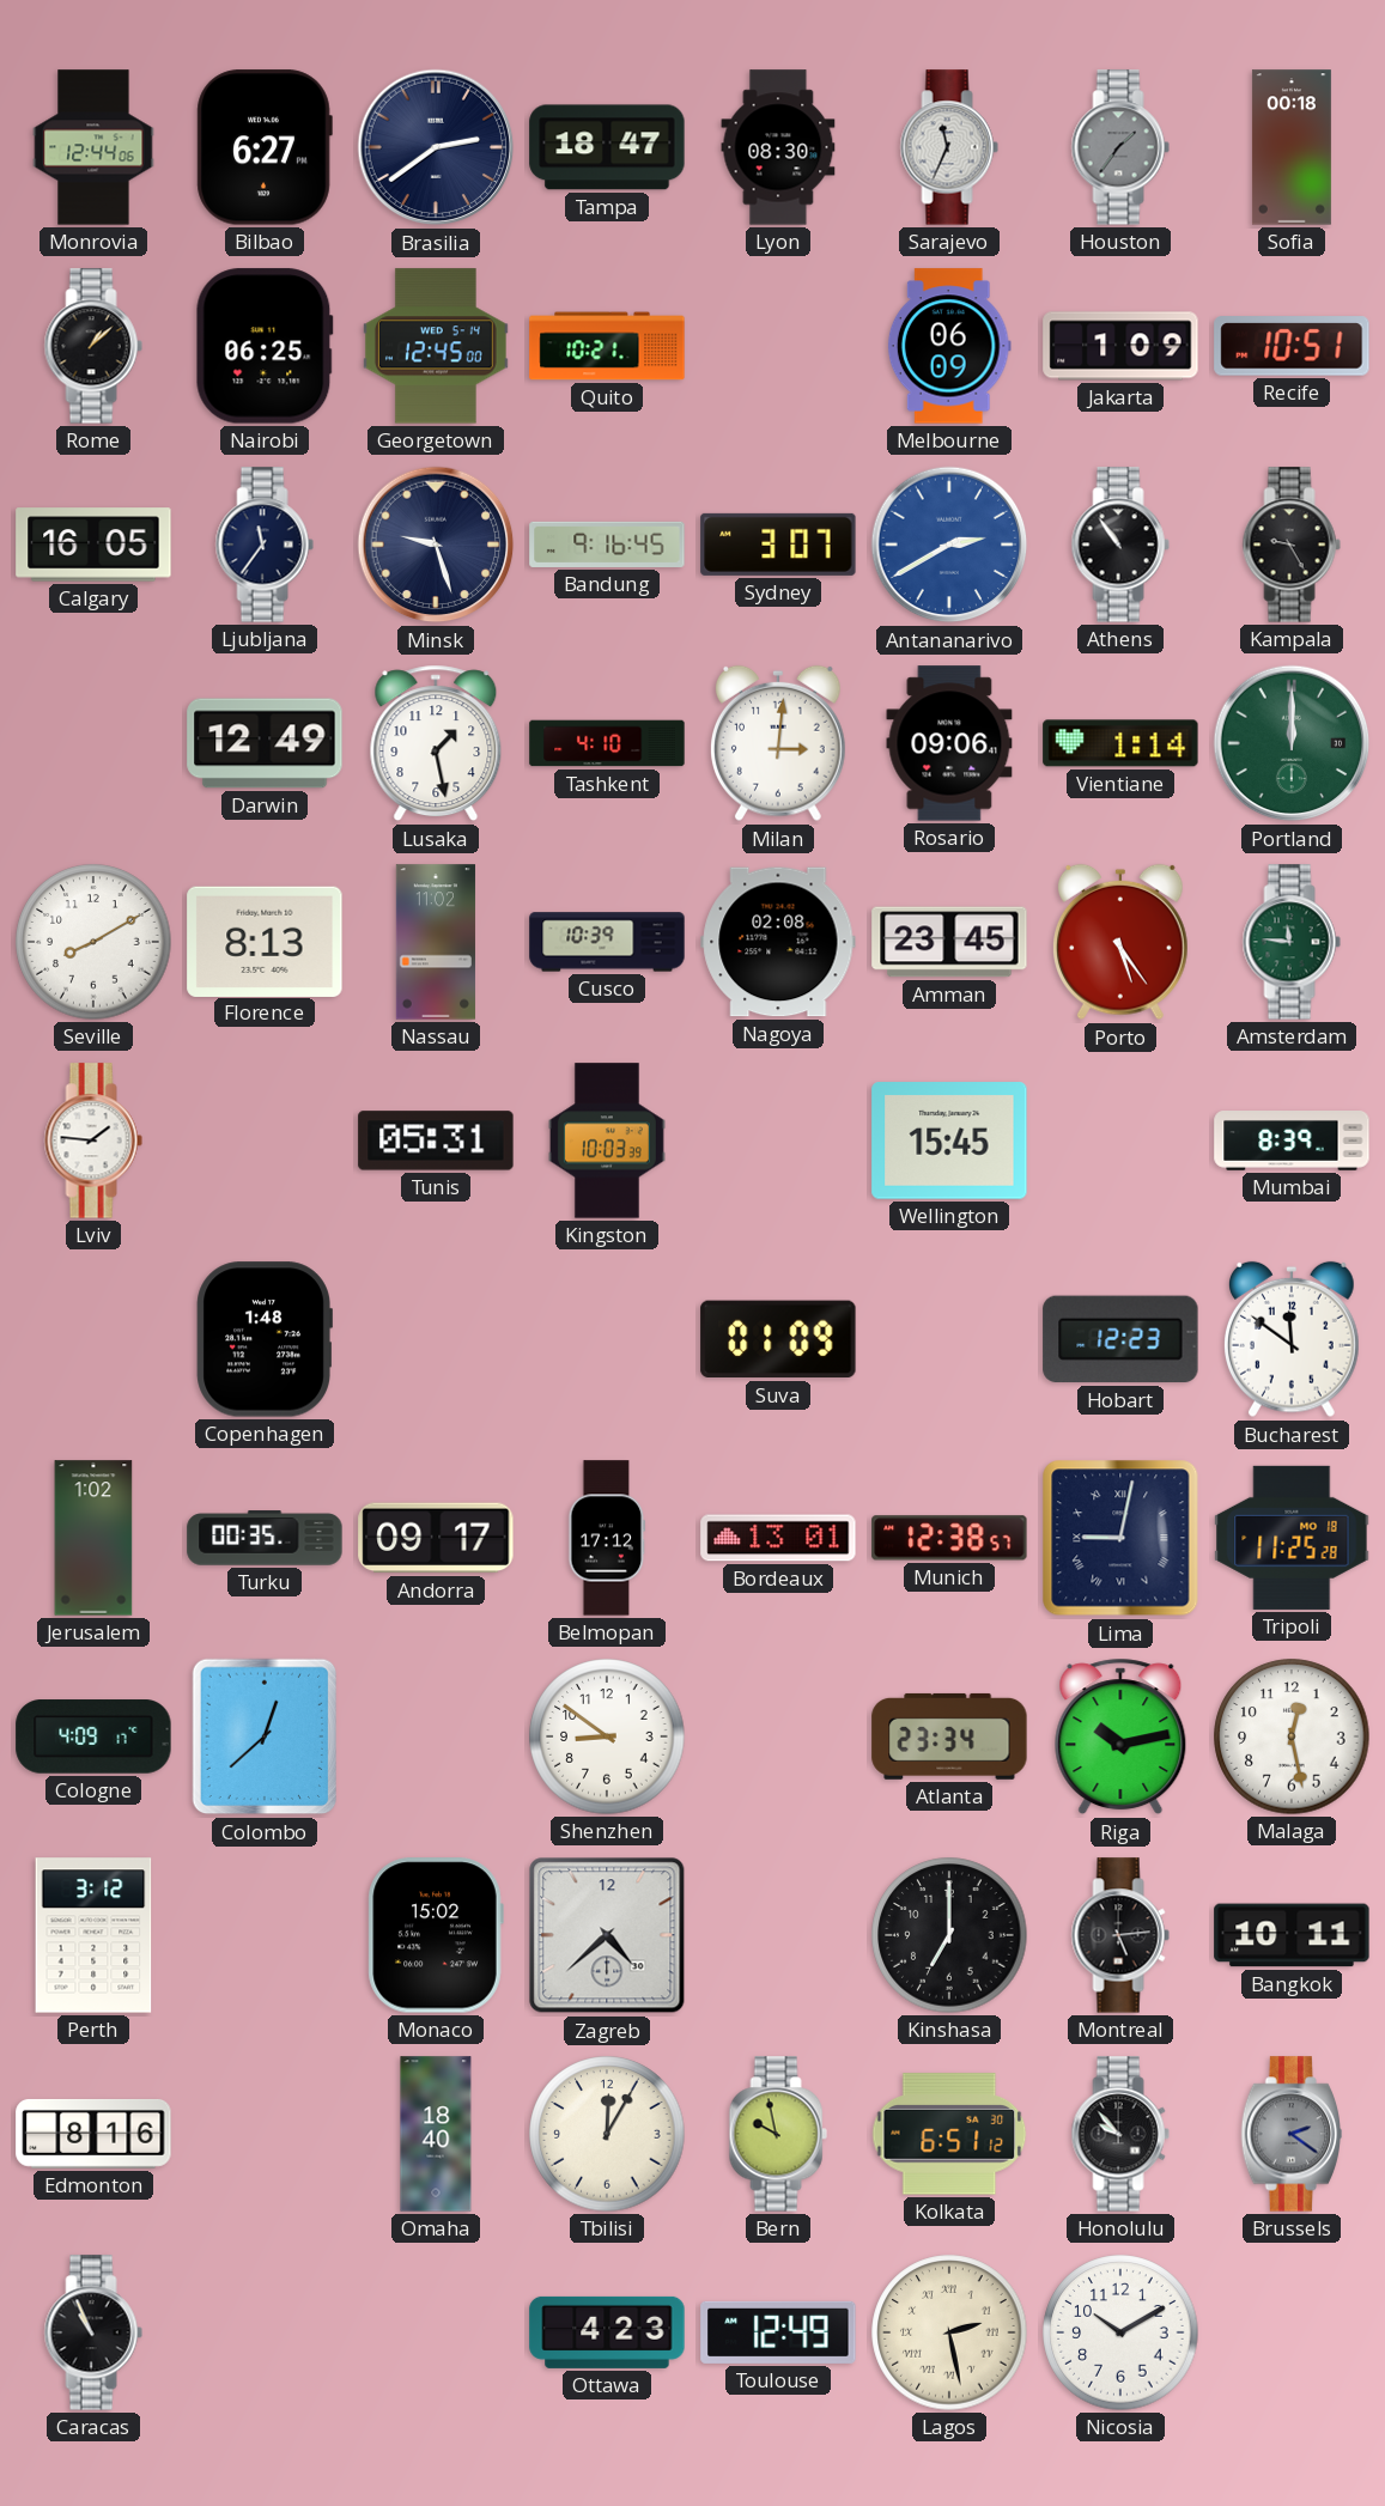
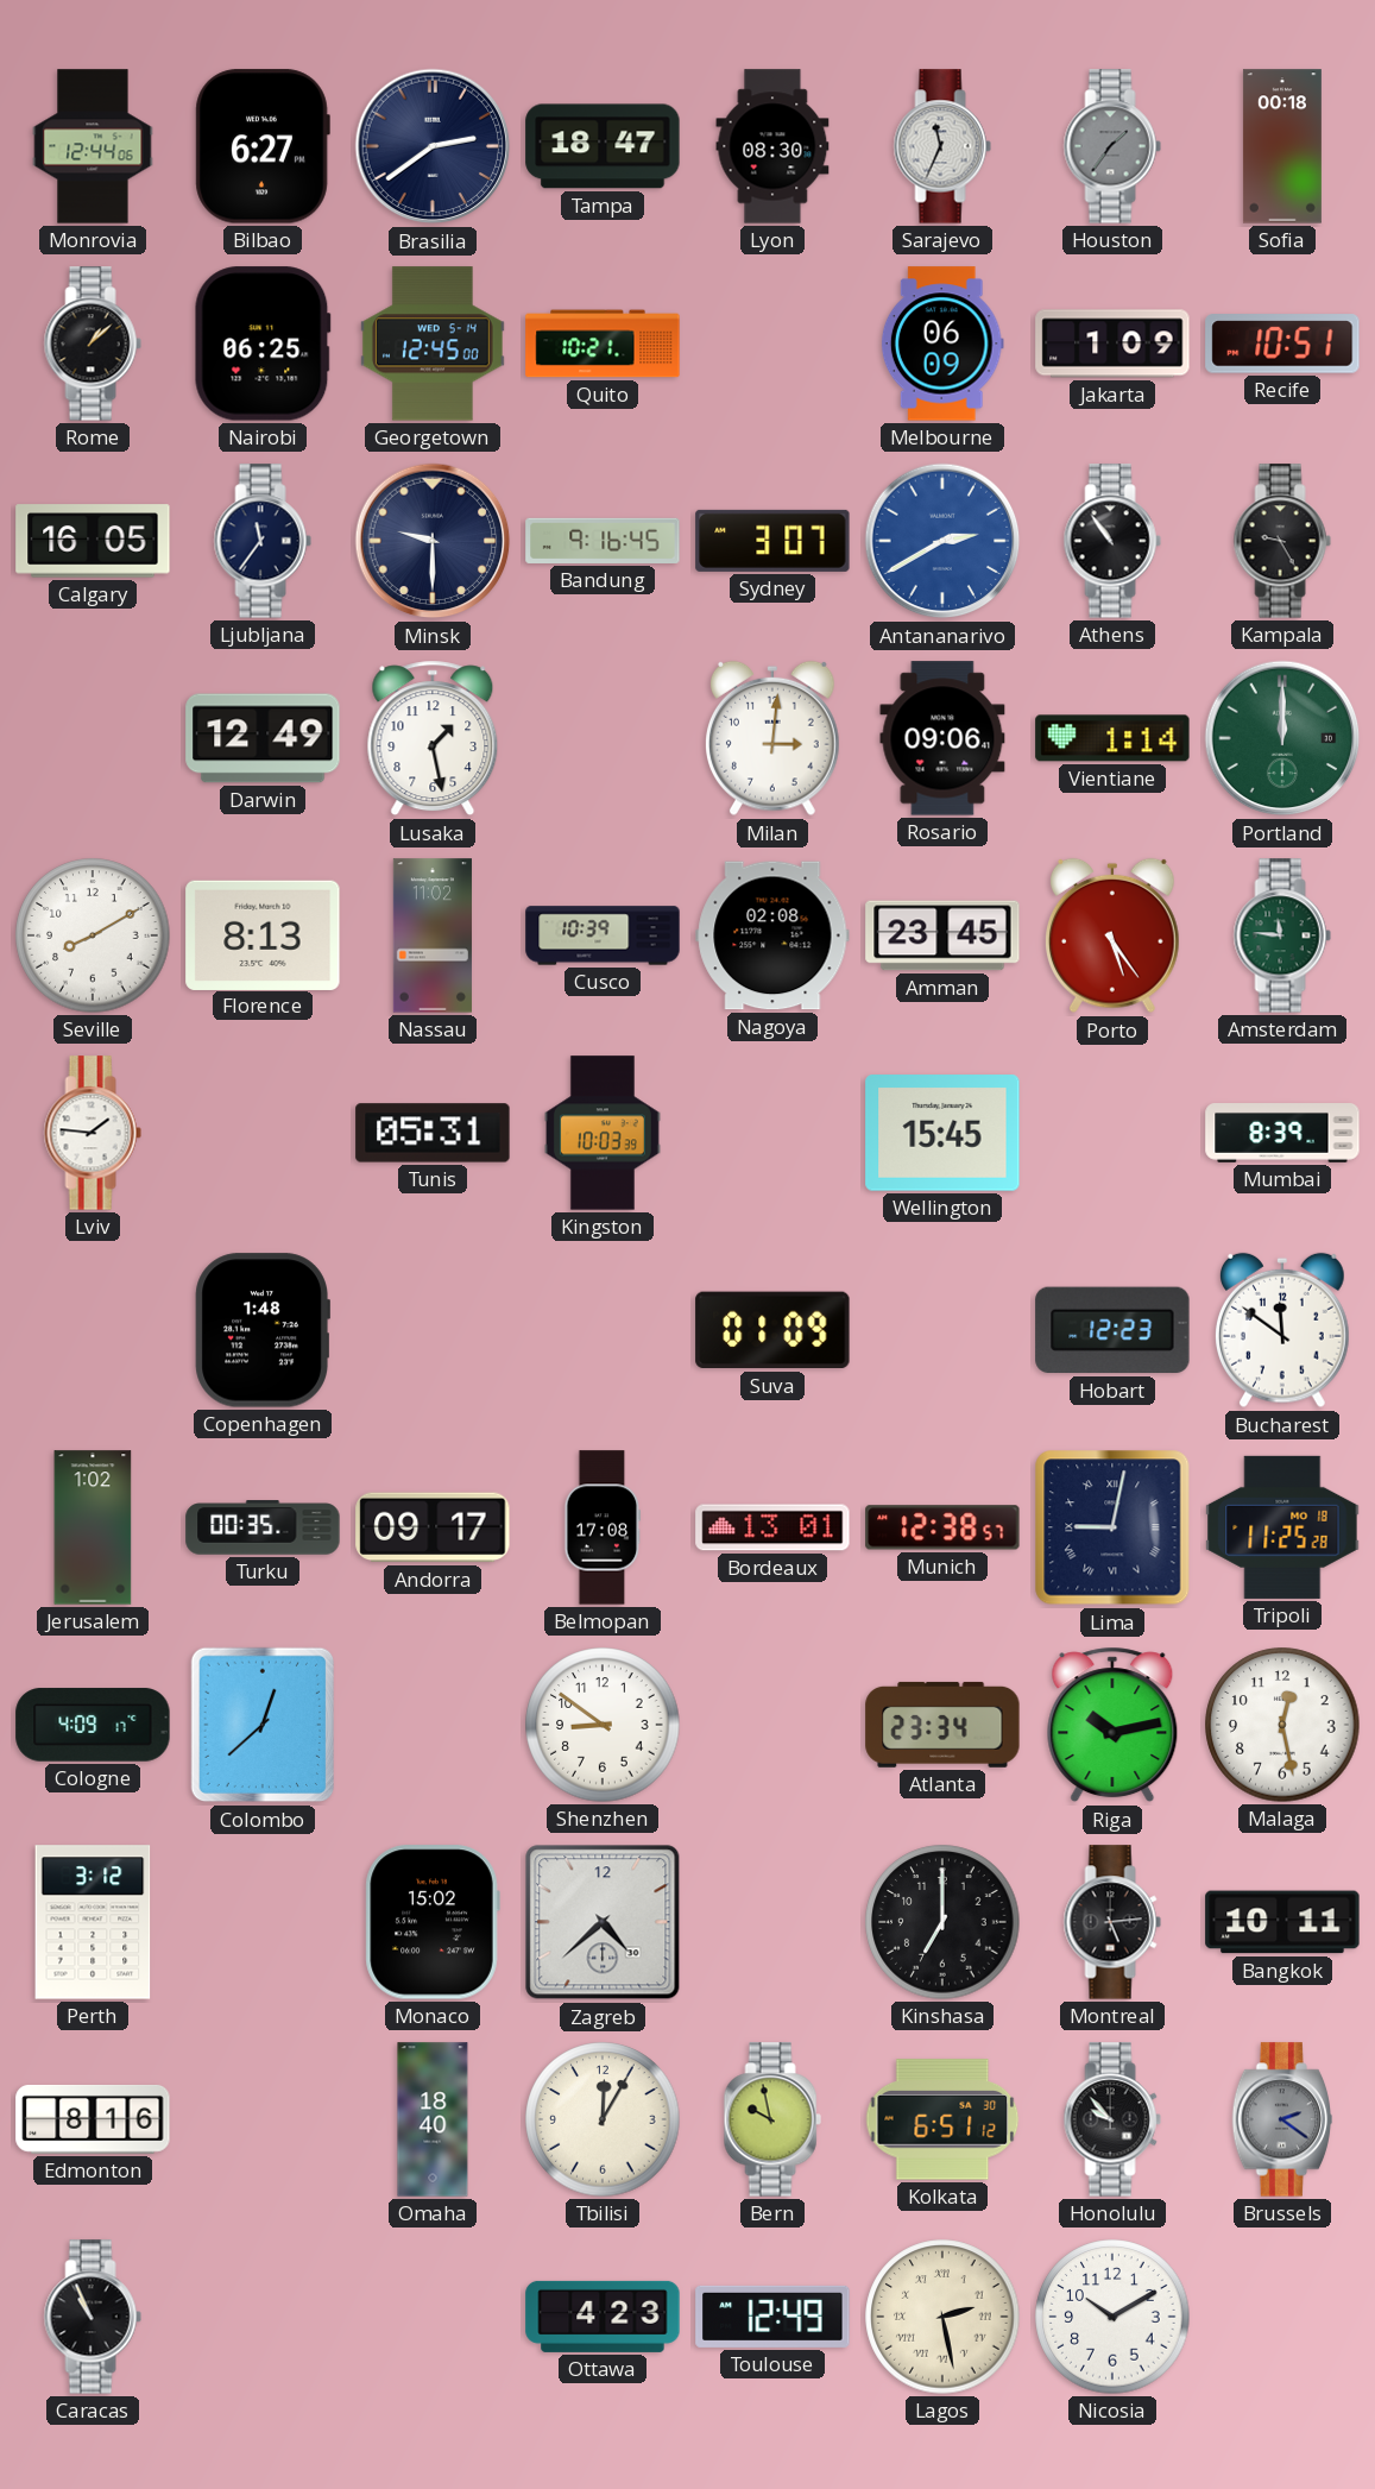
Minsk: 9:27 -> 9:30 (433, 541)
Tashkent: 4:10 -> none (607, 743)
Belmopan: 17:12 -> 17:08 (603, 1527)
